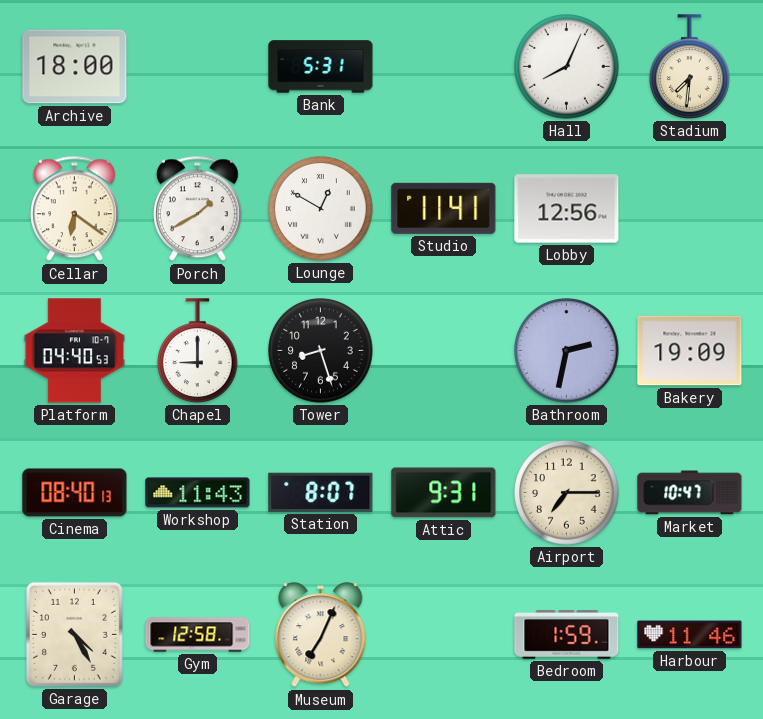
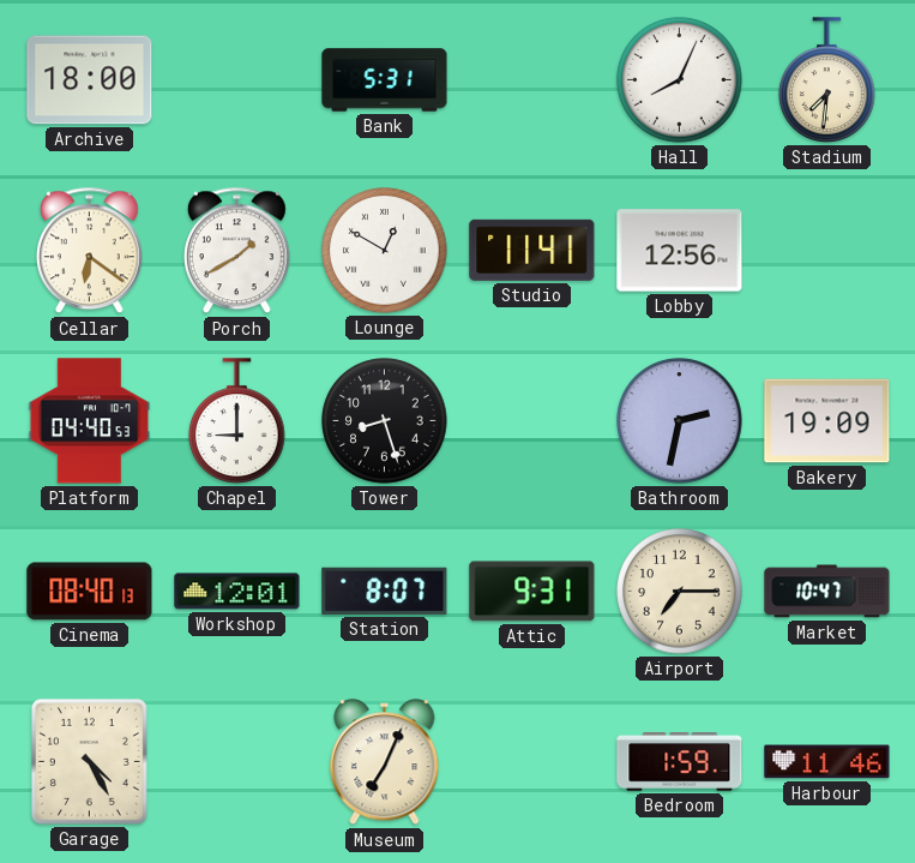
Workshop: 11:43 -> 12:01 (237, 592)
Gym: 12:58 -> none (198, 635)
